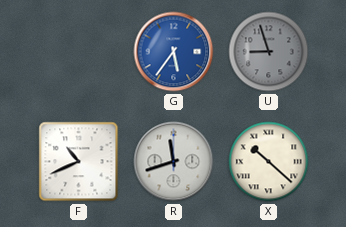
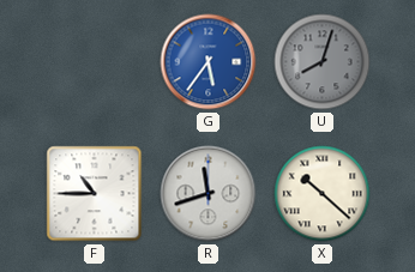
U: 8:57 -> 8:03 (323, 62)
F: 10:41 -> 10:45 (95, 194)
